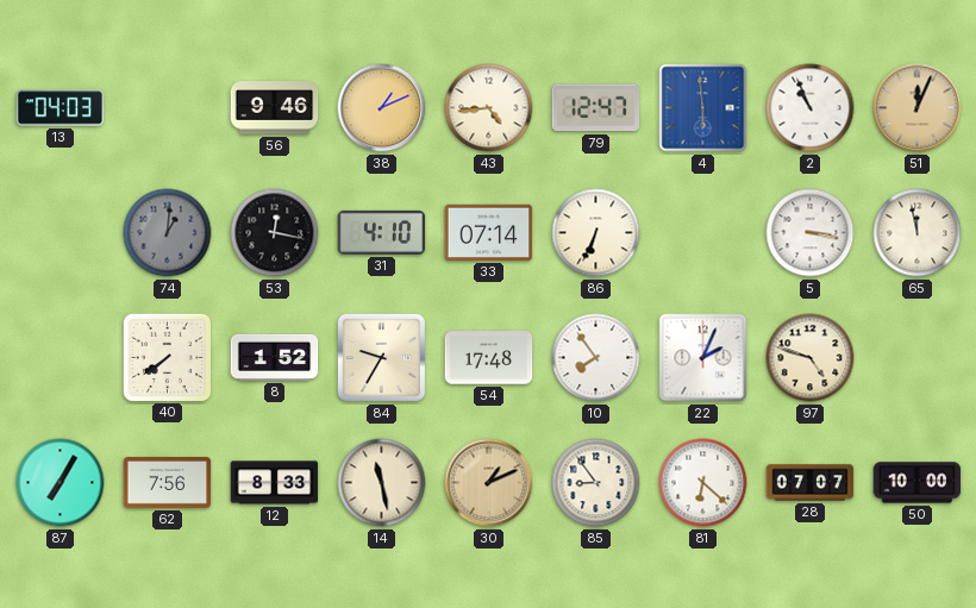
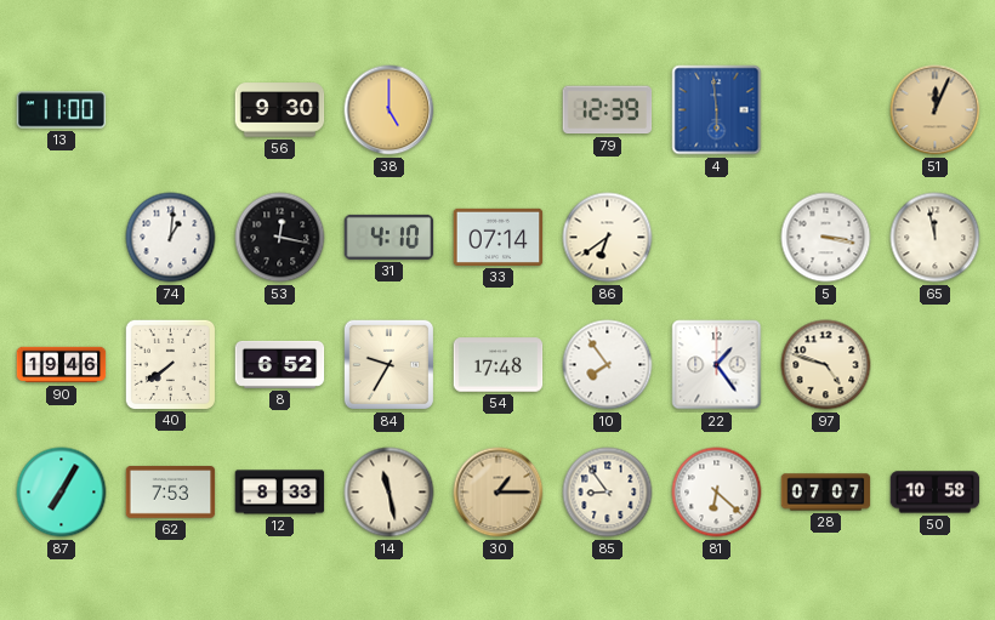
13: 04:03 -> 11:00 (62, 110)
56: 9:46 -> 9:30 (280, 110)
38: 1:11 -> 5:00 (390, 110)
43: 4:44 -> none (489, 108)
79: 12:47 -> 12:39 (608, 110)
2: 10:56 -> none (811, 108)
74 dial: grey -> white (171, 238)
86: 6:34 -> 6:39 (608, 238)
90: none -> 19:46 (62, 365)
8: 1:52 -> 6:52 (280, 364)
22: 2:04 -> 1:24 (717, 365)
62: 7:56 -> 7:53 (171, 493)
30: 1:11 -> 1:15 (499, 493)
50: 10:00 -> 10:58 (936, 493)
